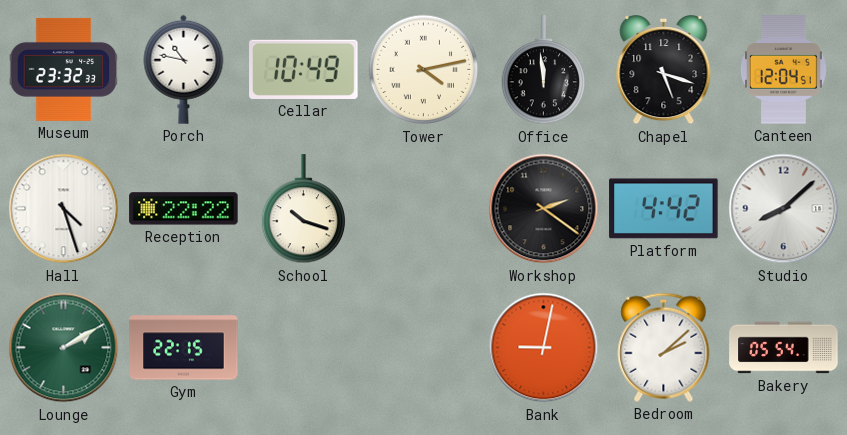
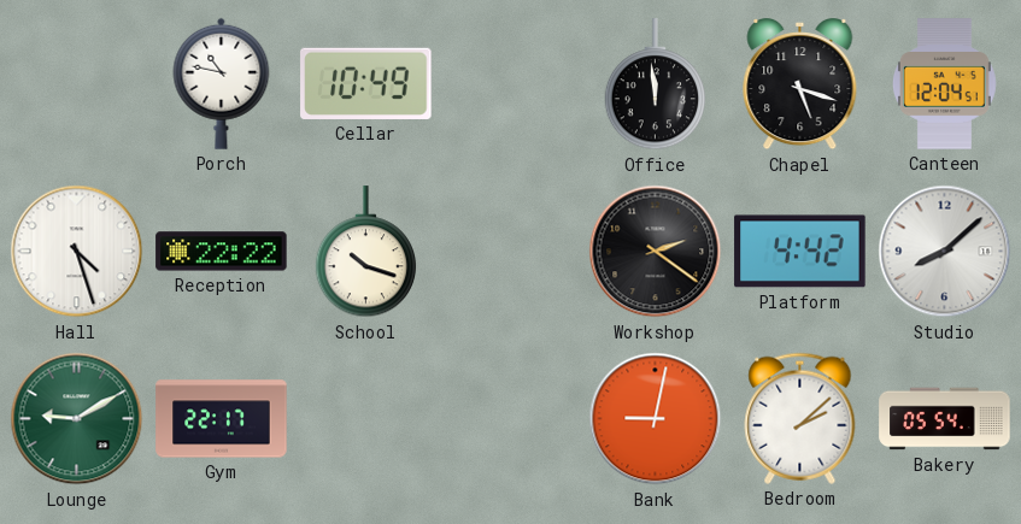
Museum: 23:32 -> none (64, 69)
Tower: 4:13 -> none (424, 70)
Lounge: 2:10 -> 9:10 (77, 419)
Gym: 22:15 -> 22:17 (222, 419)
